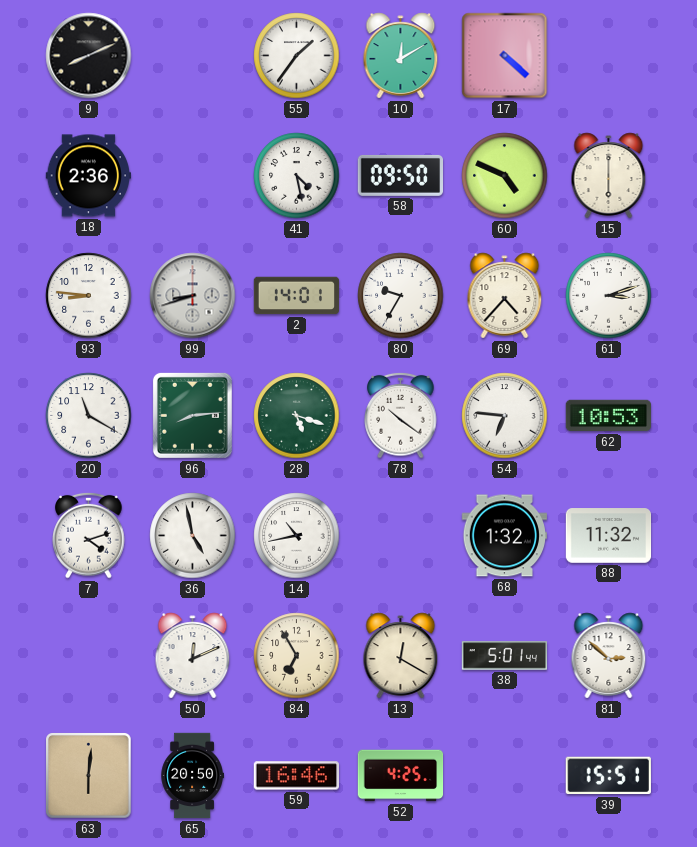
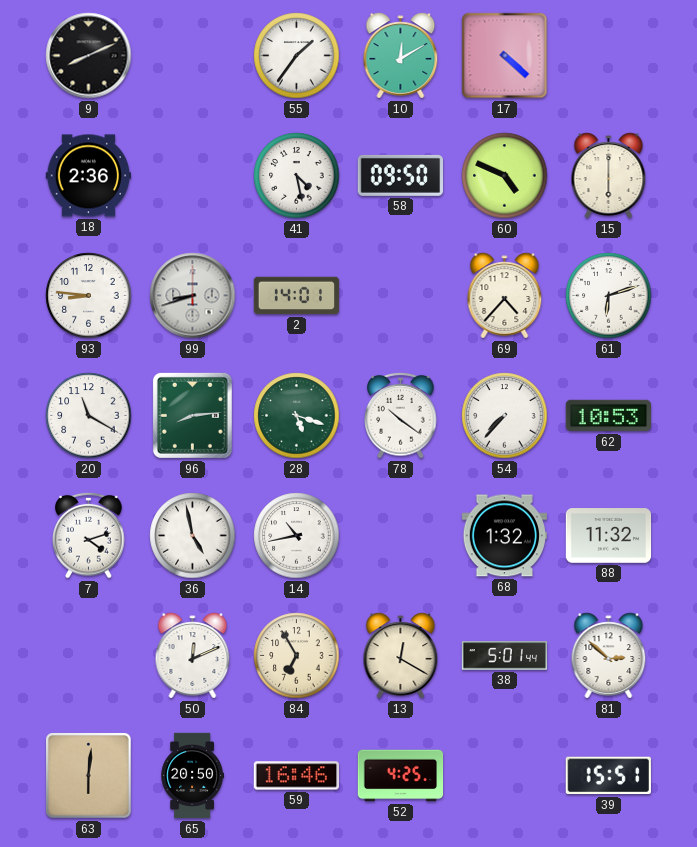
80: 9:35 -> none (401, 296)
61: 3:12 -> 6:12 (609, 296)
54: 6:46 -> 7:37 (505, 416)
